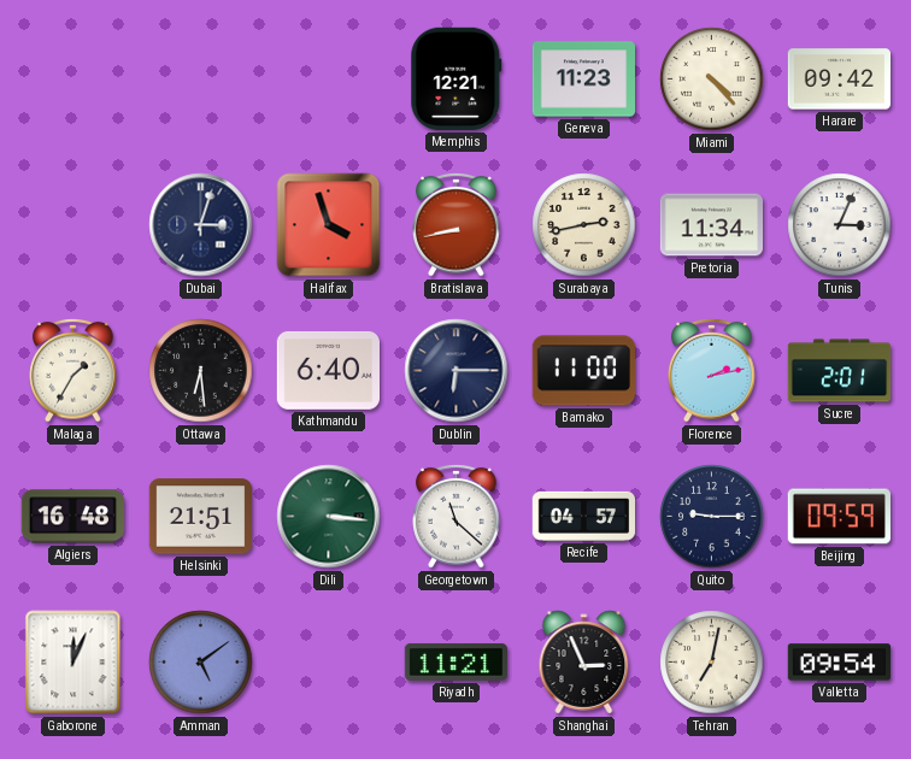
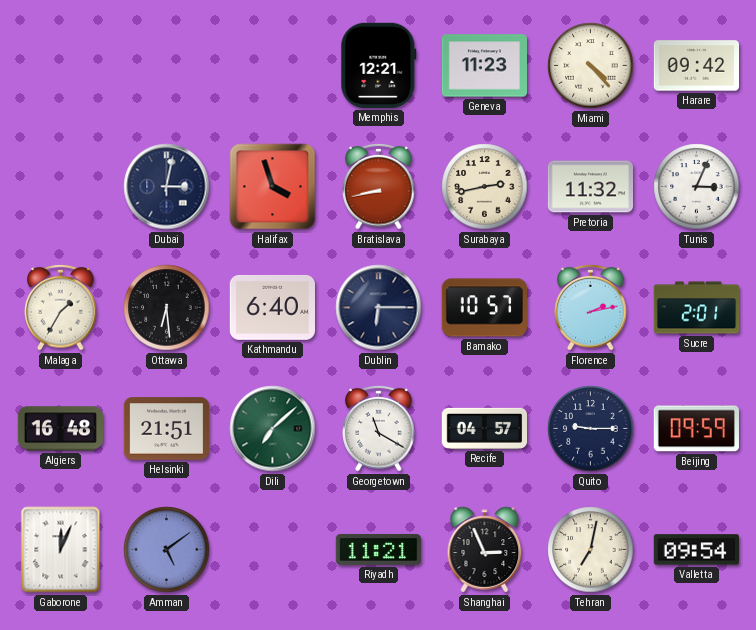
Dubai: 3:03 -> 3:02 (167, 187)
Pretoria: 11:34 -> 11:32 (590, 187)
Bamako: 11:00 -> 10:57 (484, 308)
Dili: 3:16 -> 7:08 (273, 429)
Georgetown: 11:22 -> 11:20 (379, 428)
